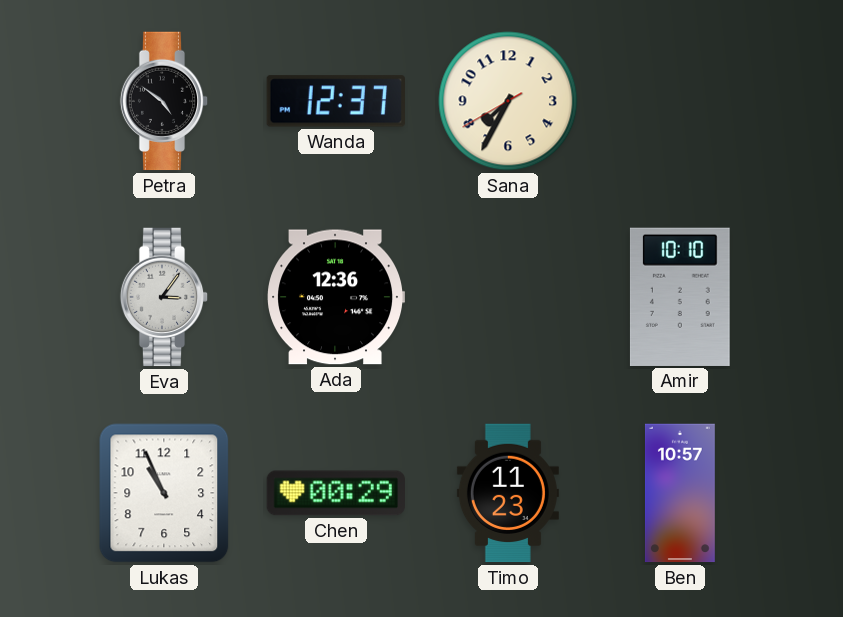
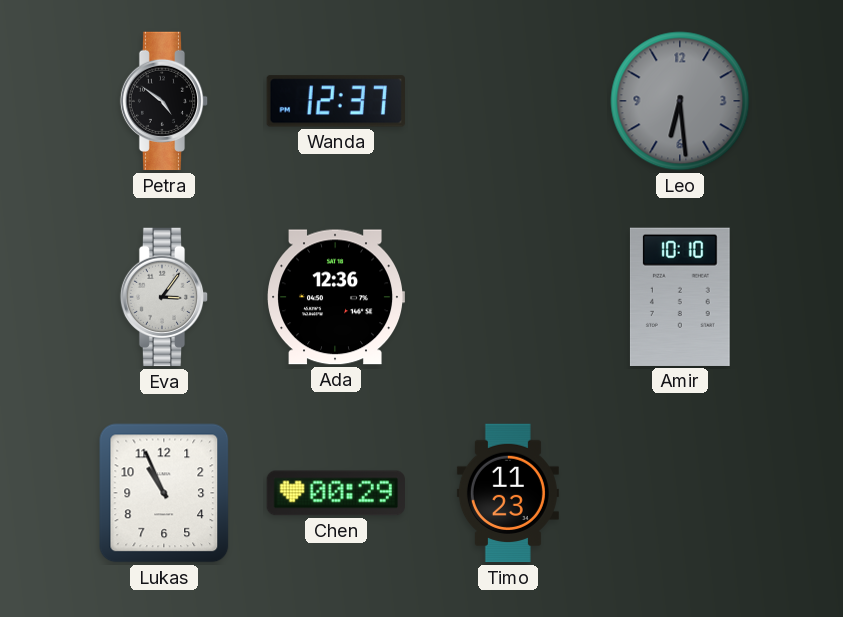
Sana: 7:34 -> none (508, 101)
Leo: none -> 6:29 (680, 101)
Ben: 10:57 -> none (680, 493)
